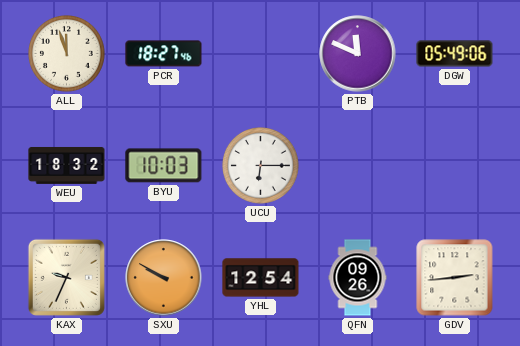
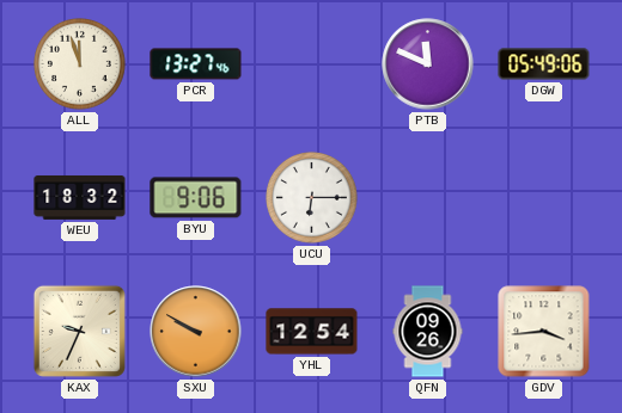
PCR: 18:27 -> 13:27 (196, 64)
BYU: 10:03 -> 9:06 (196, 198)
GDV: 2:44 -> 3:44 (544, 332)
